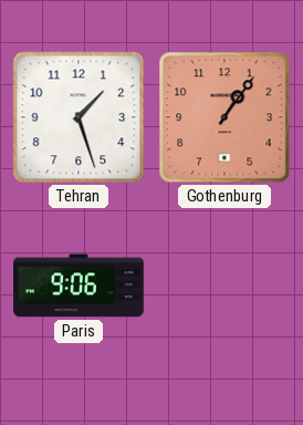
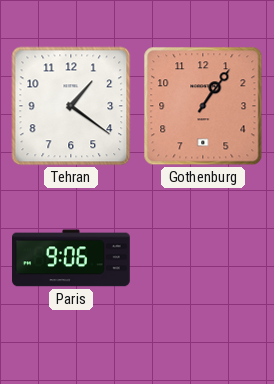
Tehran: 1:27 -> 1:21 (71, 106)
